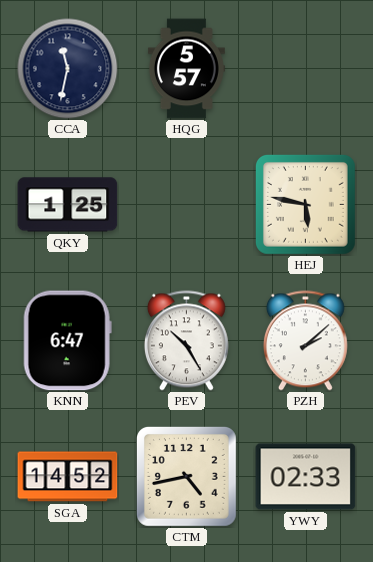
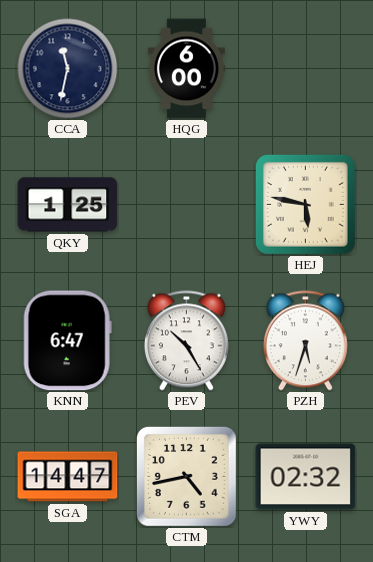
HQG: 5:57 -> 6:00 (186, 69)
PZH: 2:08 -> 5:33 (305, 341)
SGA: 14:52 -> 14:47 (68, 477)
YWY: 02:33 -> 02:32 (306, 477)
